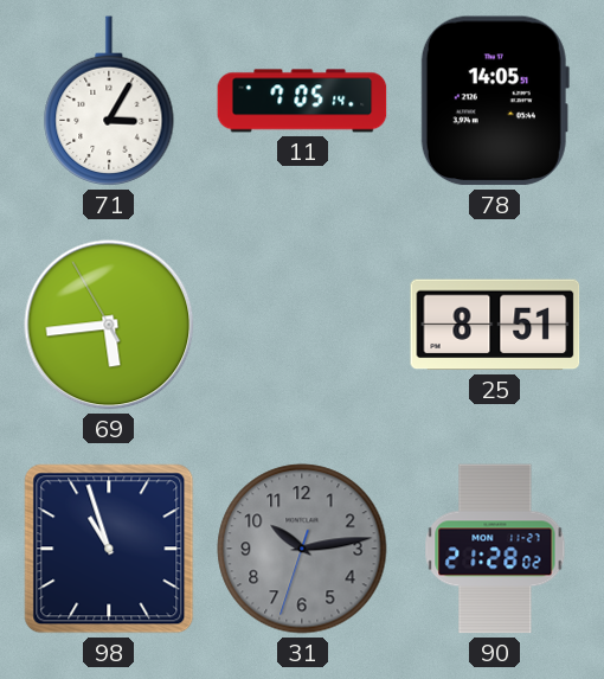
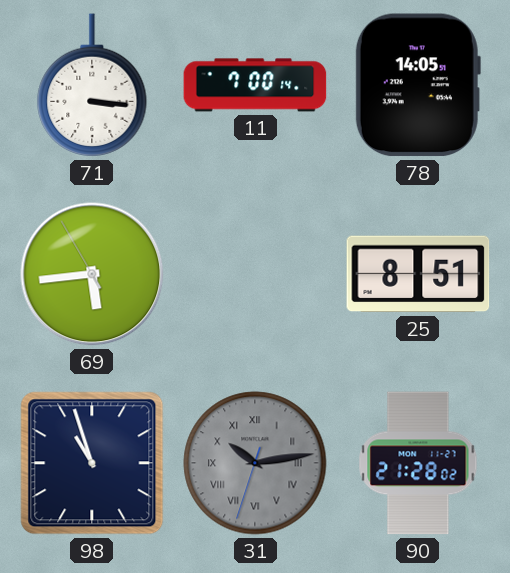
71: 3:05 -> 3:16 (92, 85)
11: 7:05 -> 7:00 (255, 85)
31 numerals: Arabic -> Roman (255, 463)
